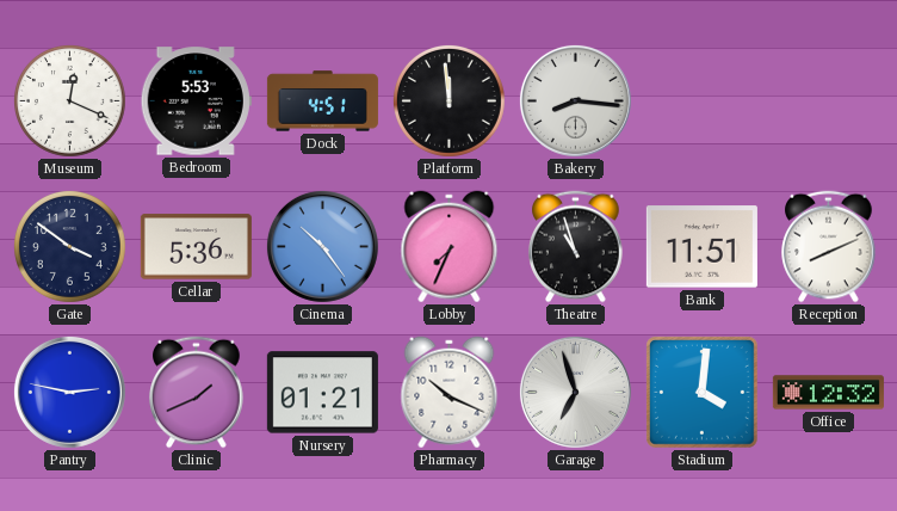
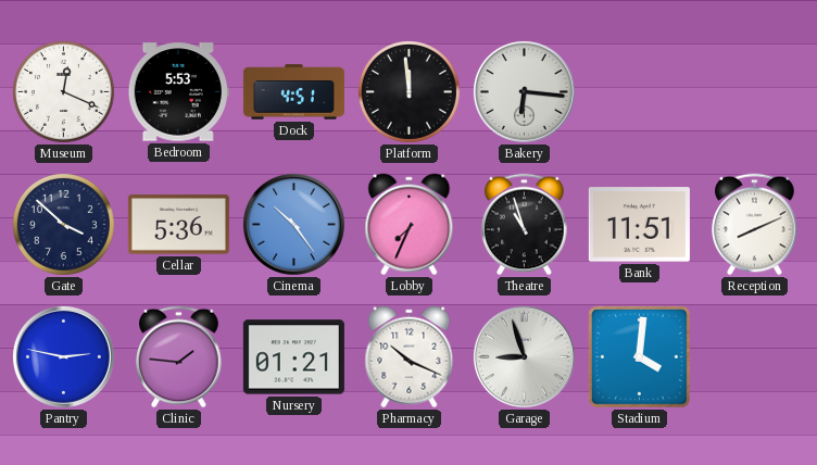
Bakery: 8:16 -> 6:16 (524, 91)
Gate: 3:51 -> 3:52 (63, 224)
Clinic: 1:41 -> 1:46 (179, 357)
Garage: 6:57 -> 8:57 (524, 356)
Office: 12:32 -> none (828, 393)
